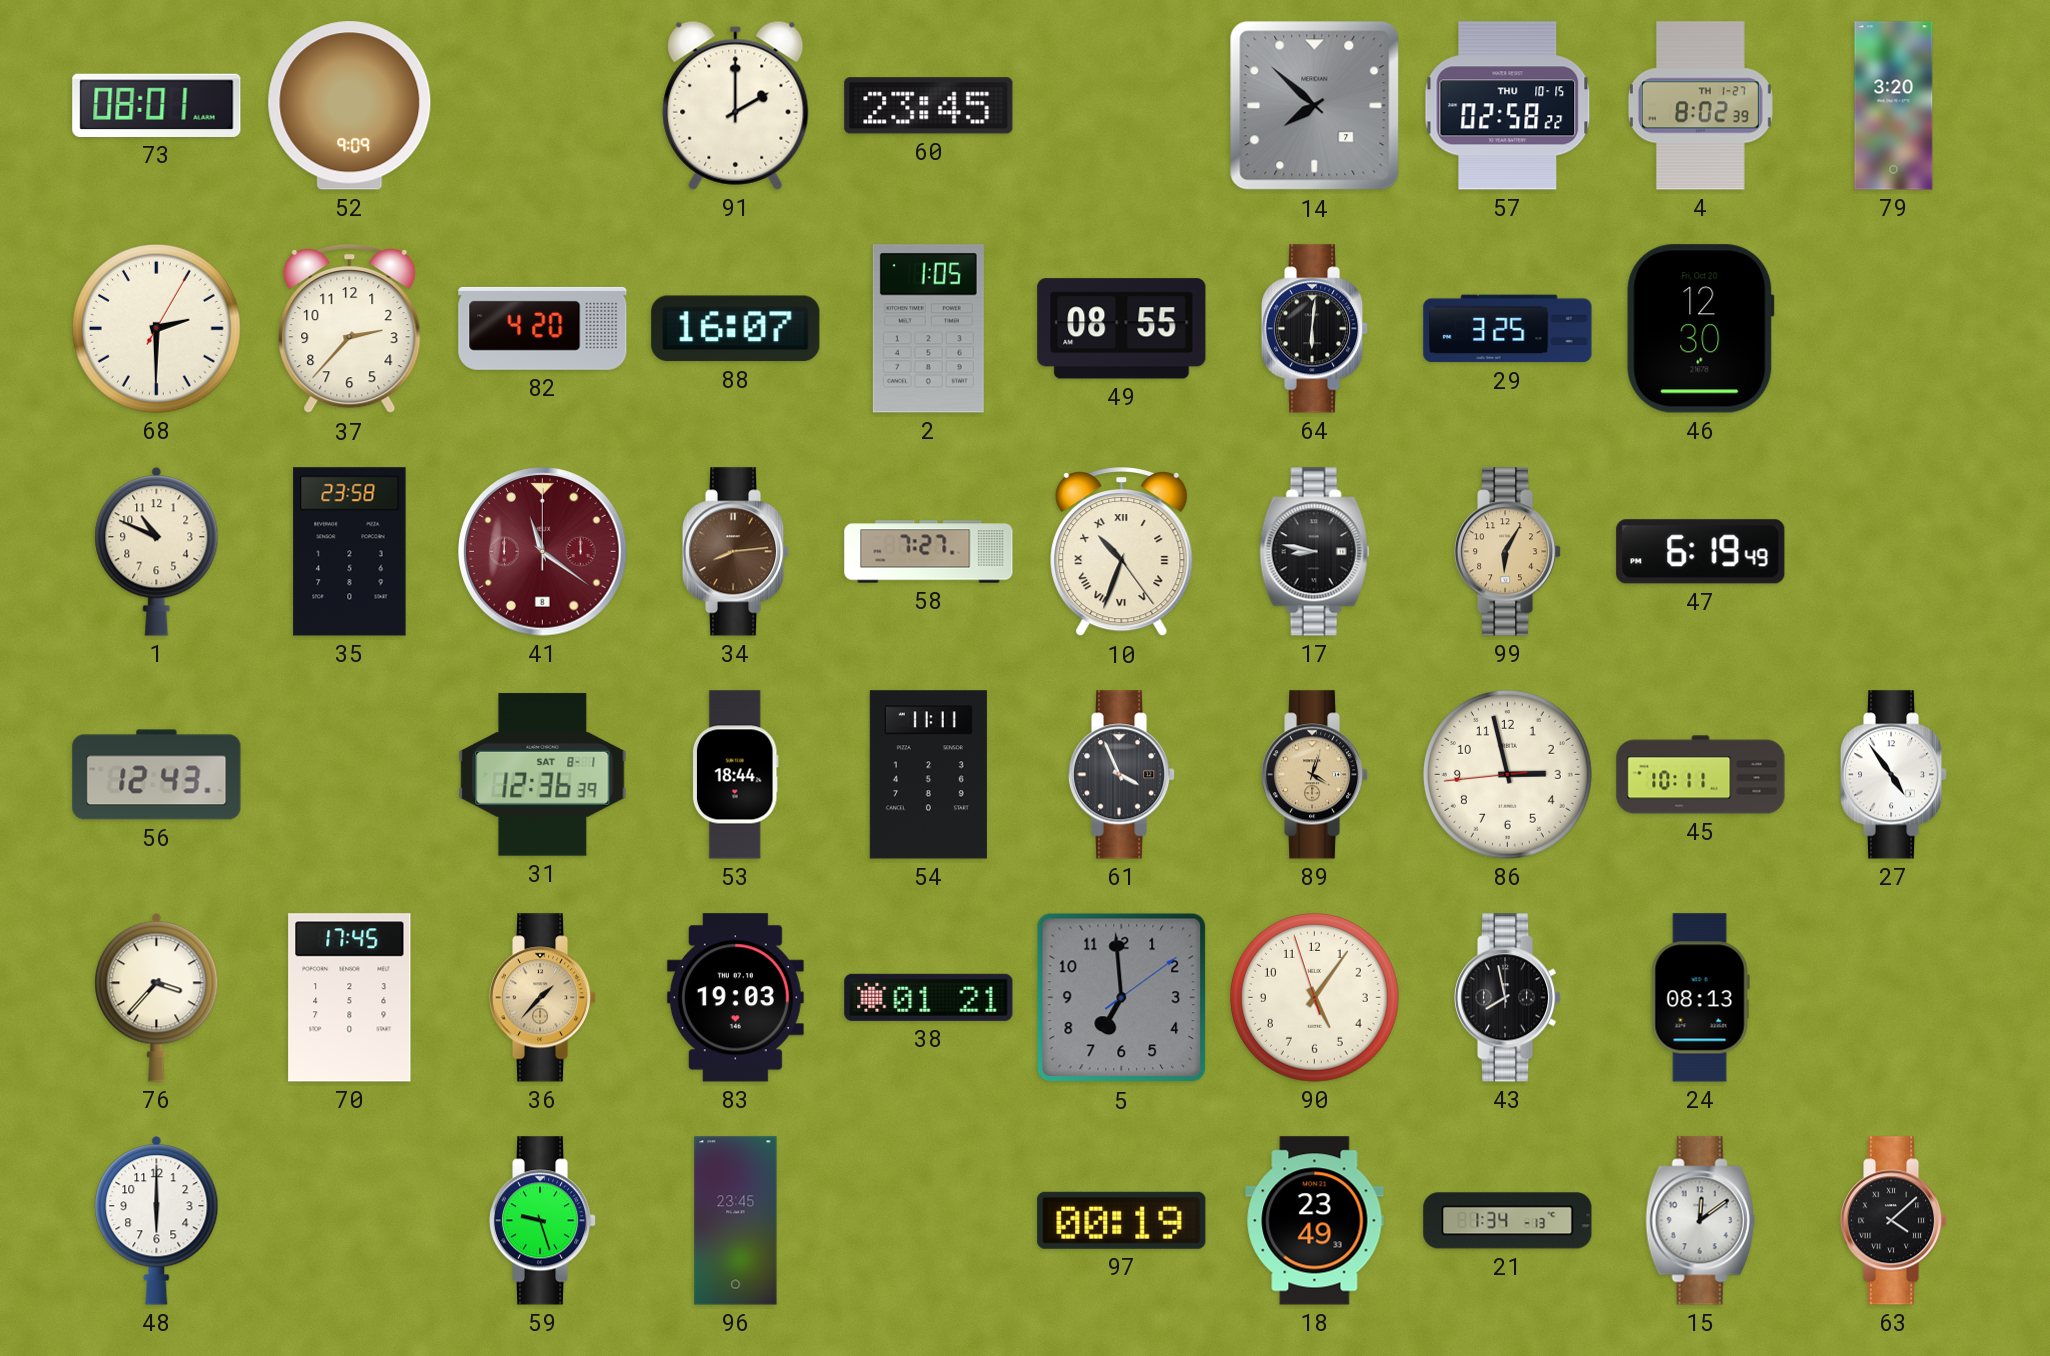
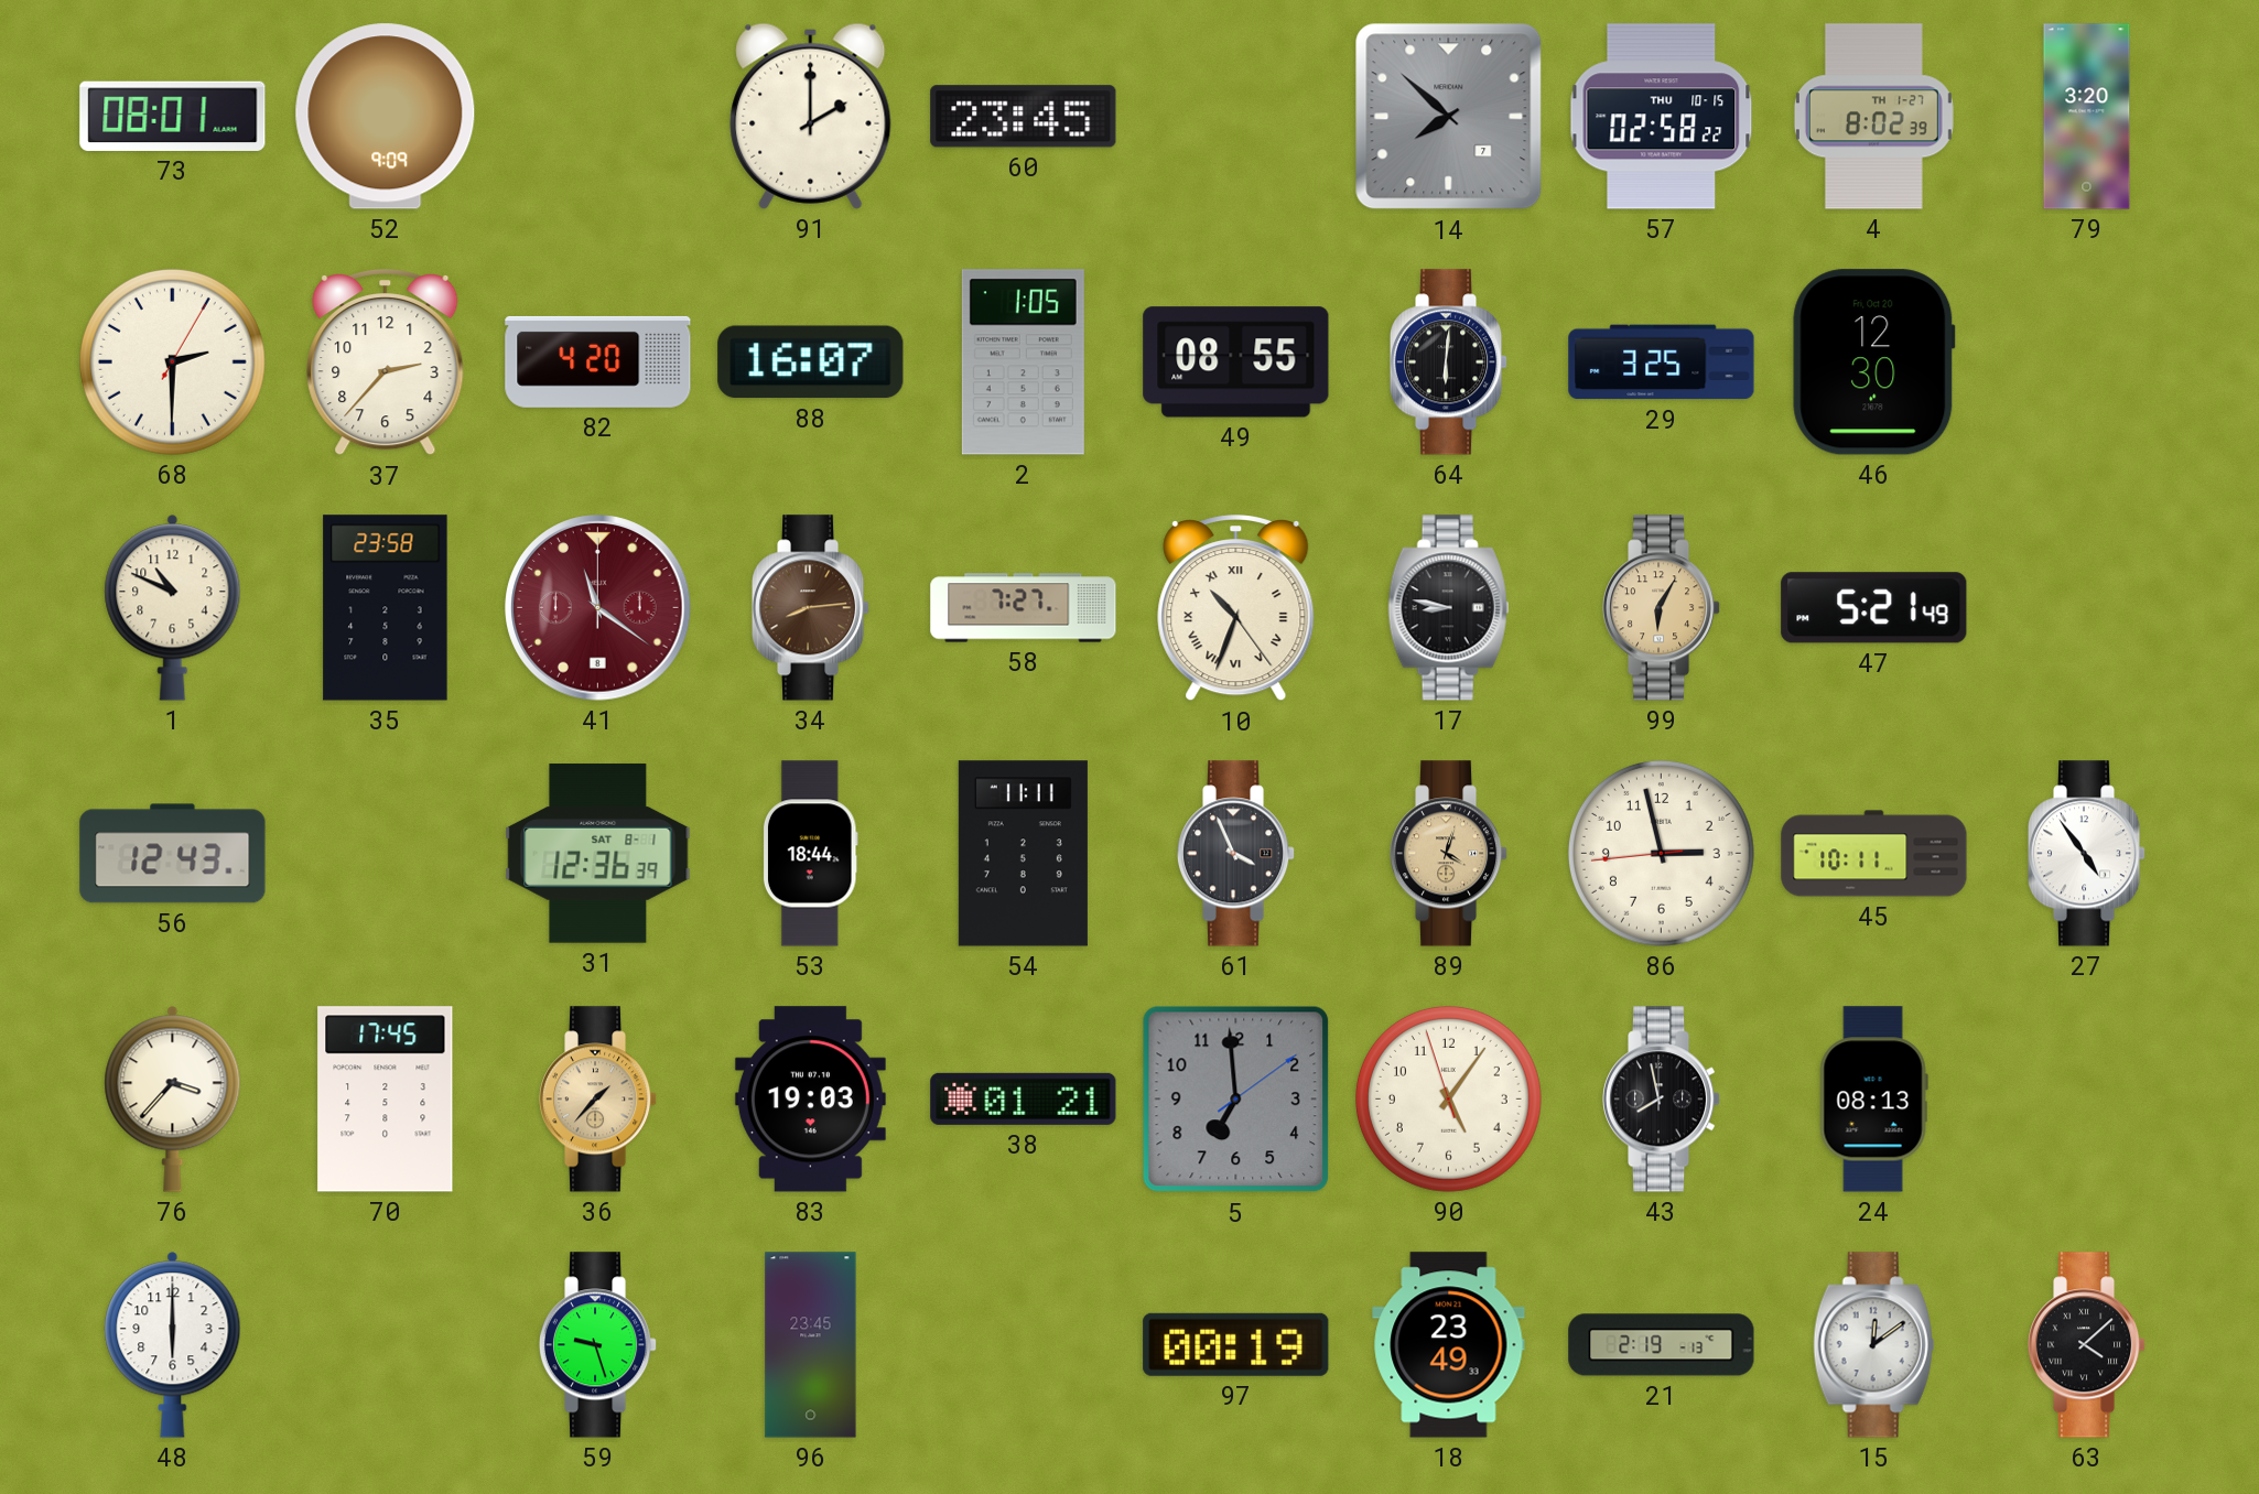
47: 6:19 -> 5:21 (1874, 608)
21: 1:34 -> 2:19 (1662, 1345)
